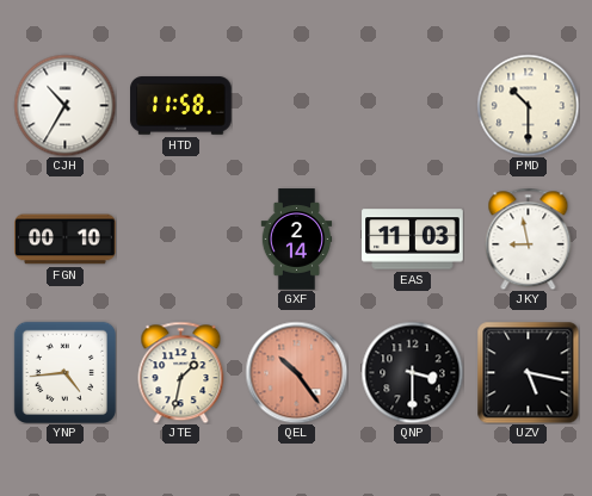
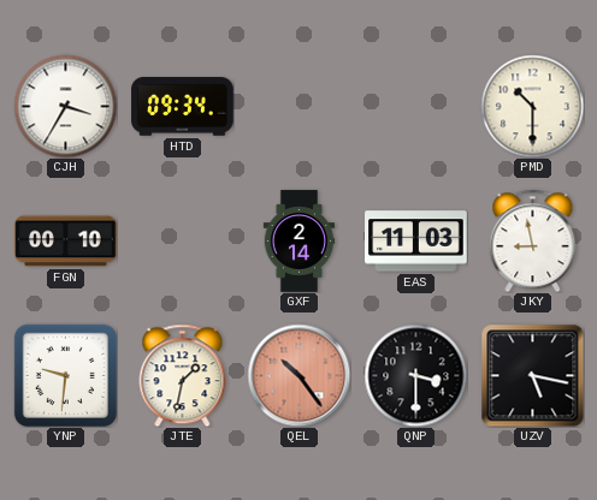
CJH: 10:35 -> 3:35 (65, 106)
HTD: 11:58 -> 09:34 (183, 107)
YNP: 4:44 -> 9:31 (65, 375)
